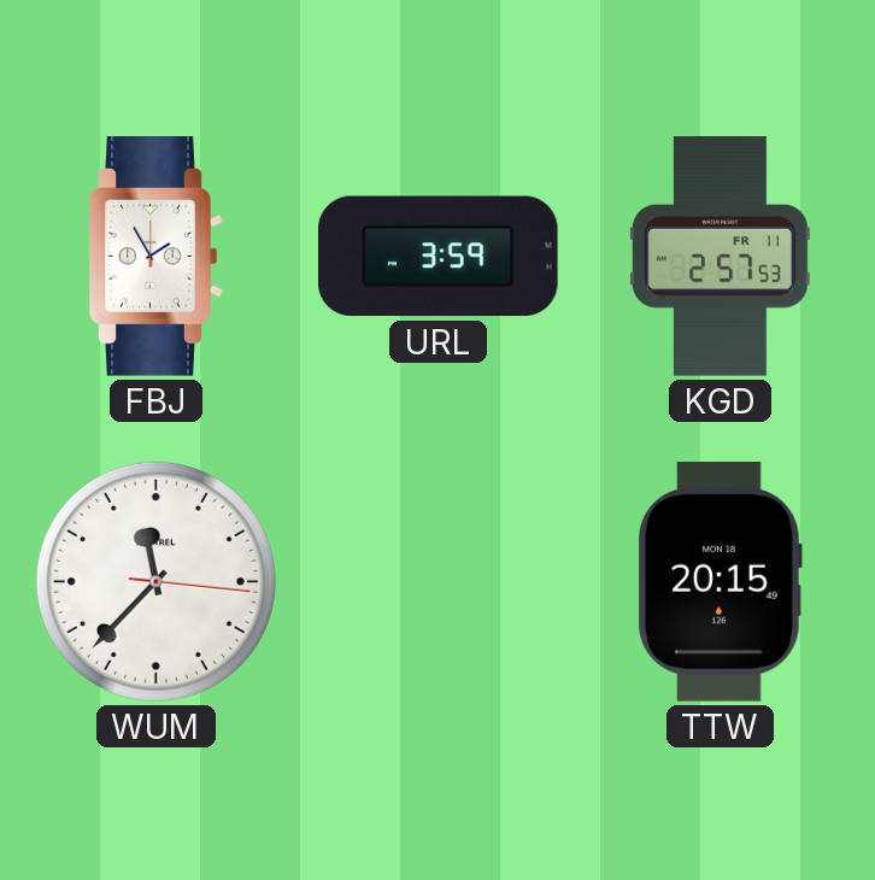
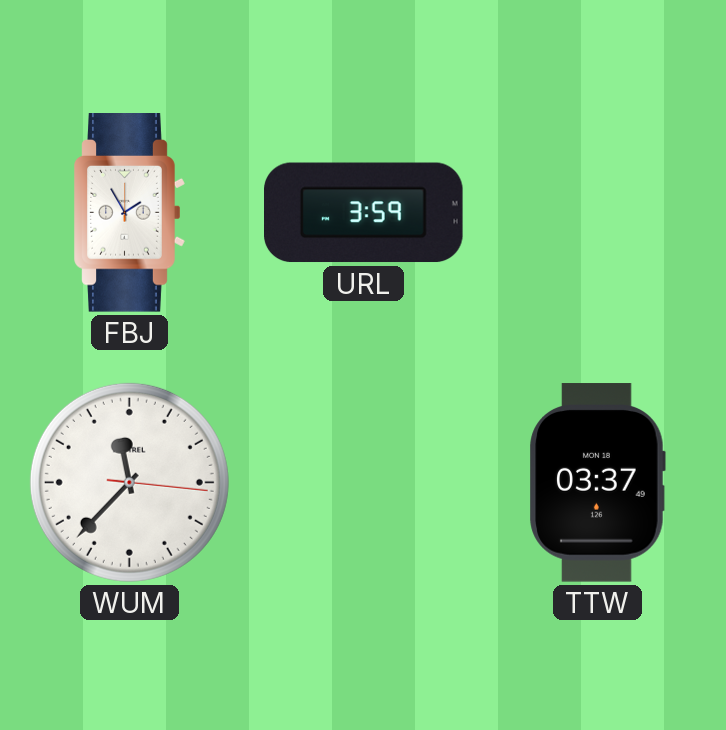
KGD: 2:57 -> none (720, 257)
TTW: 20:15 -> 03:37 (597, 483)
